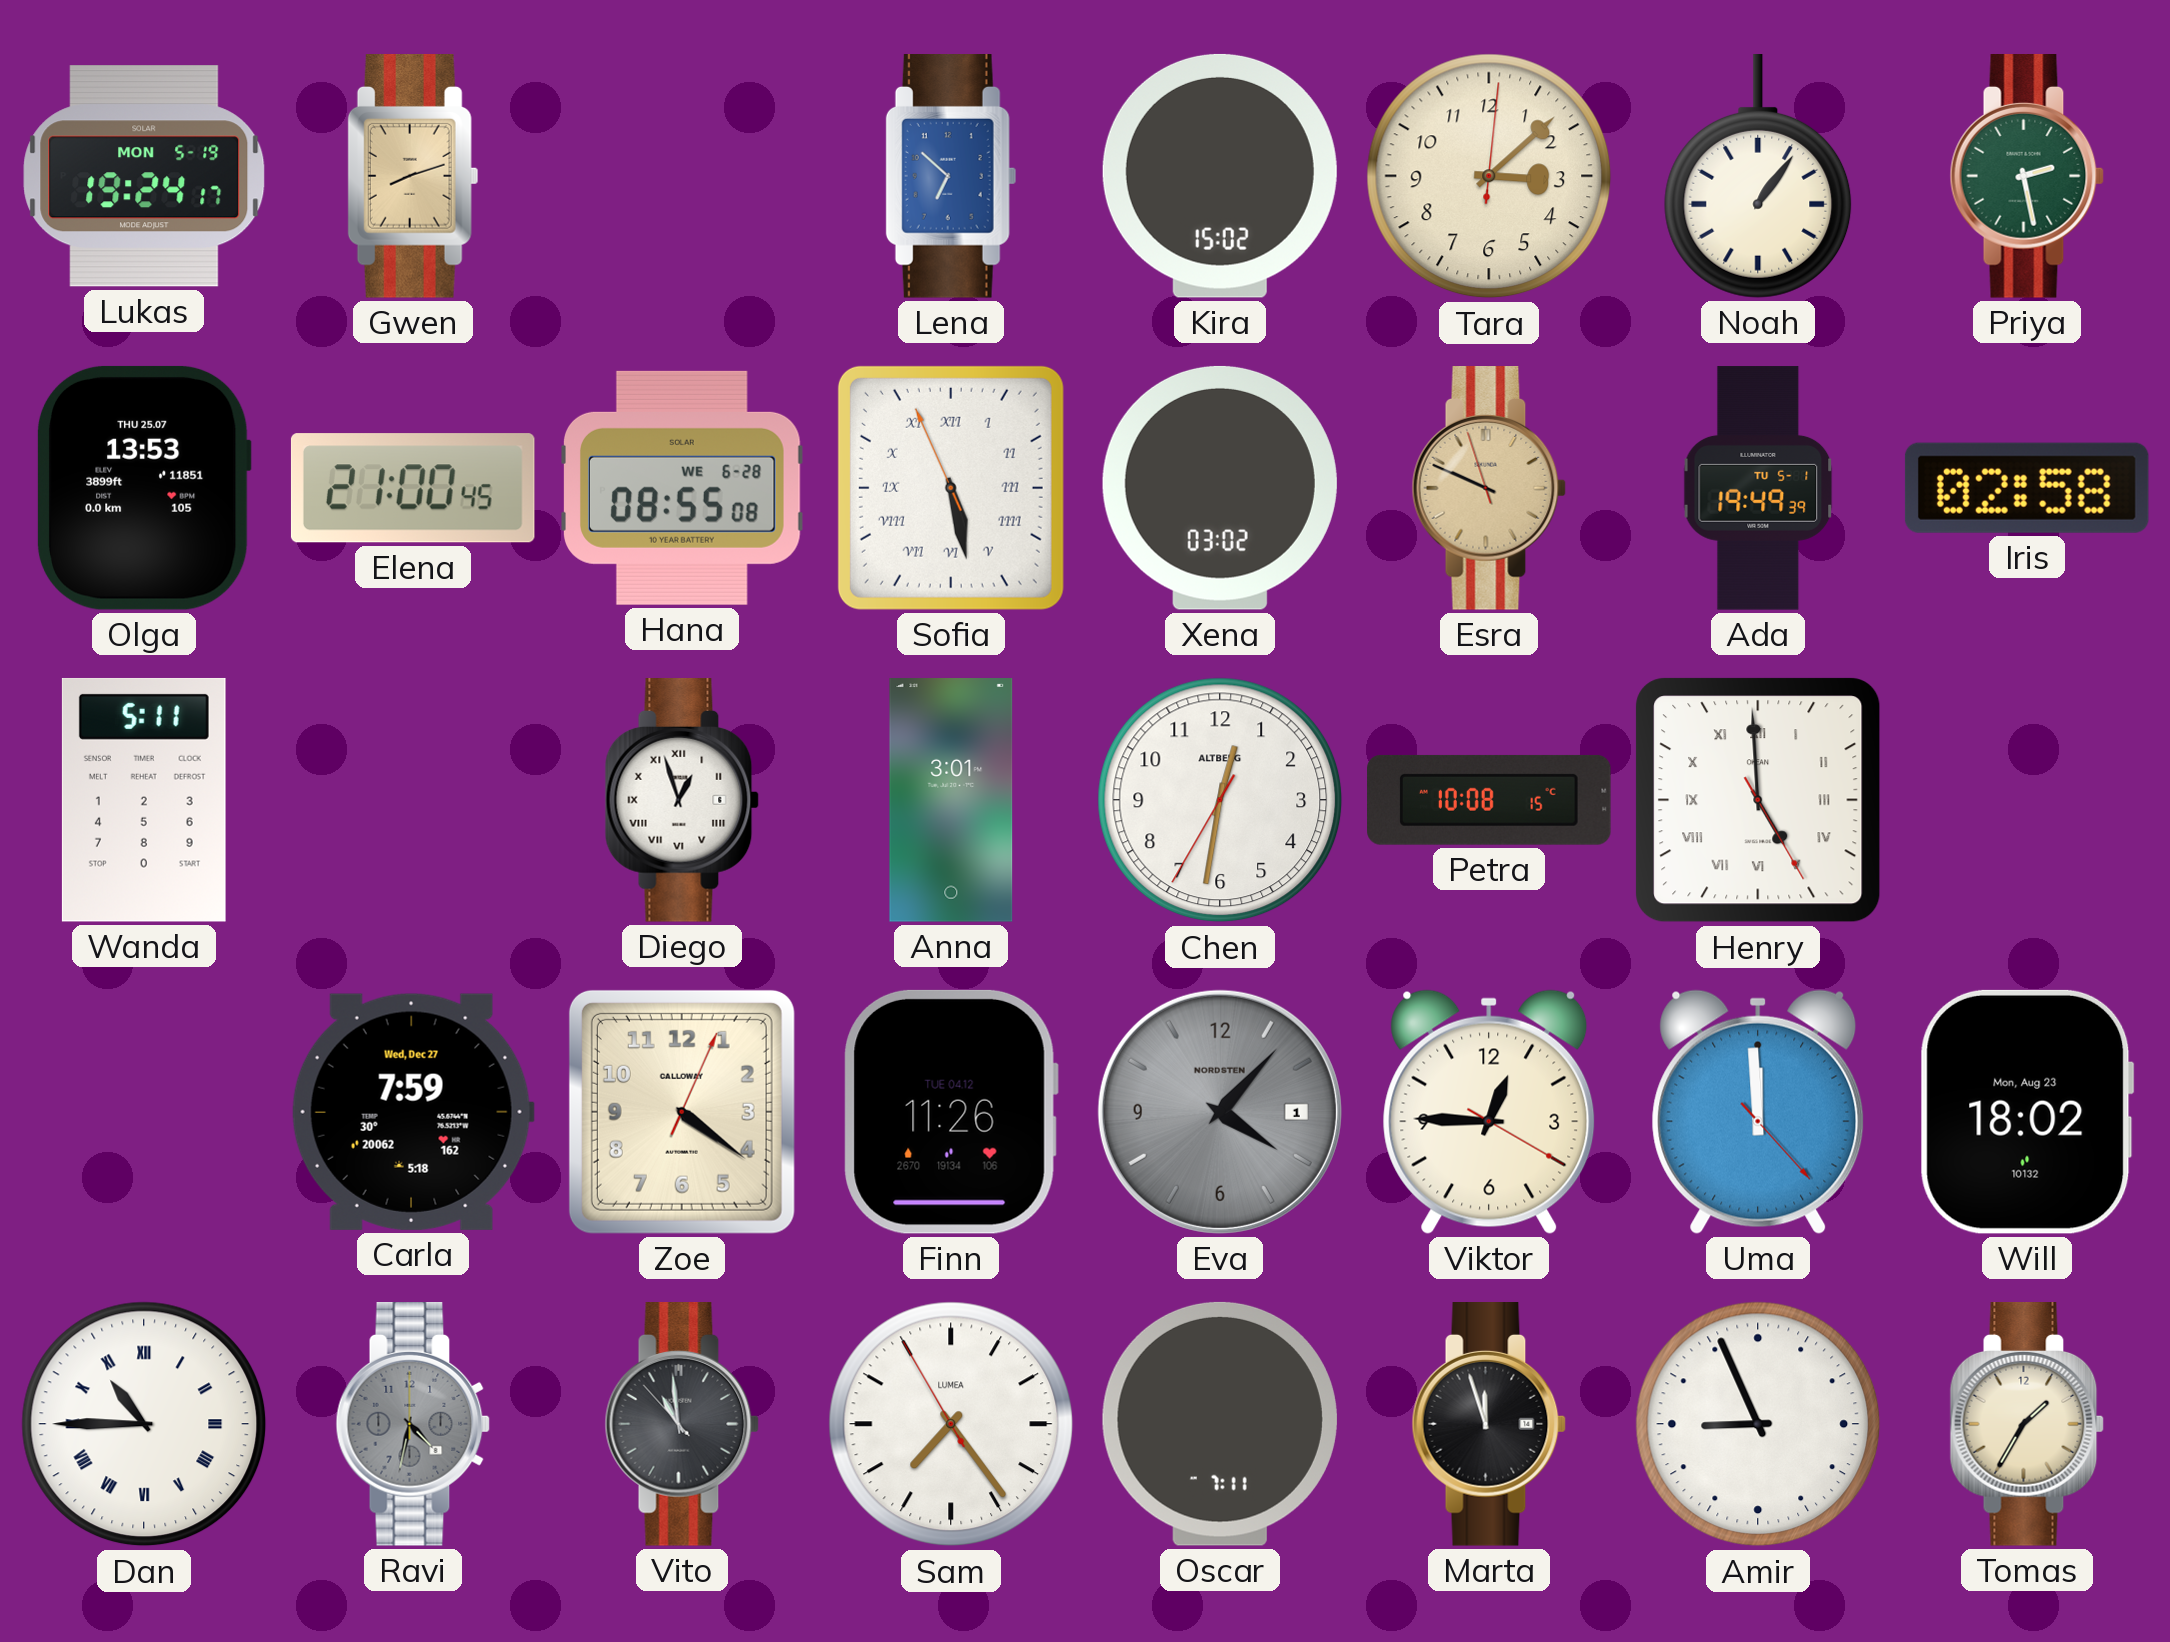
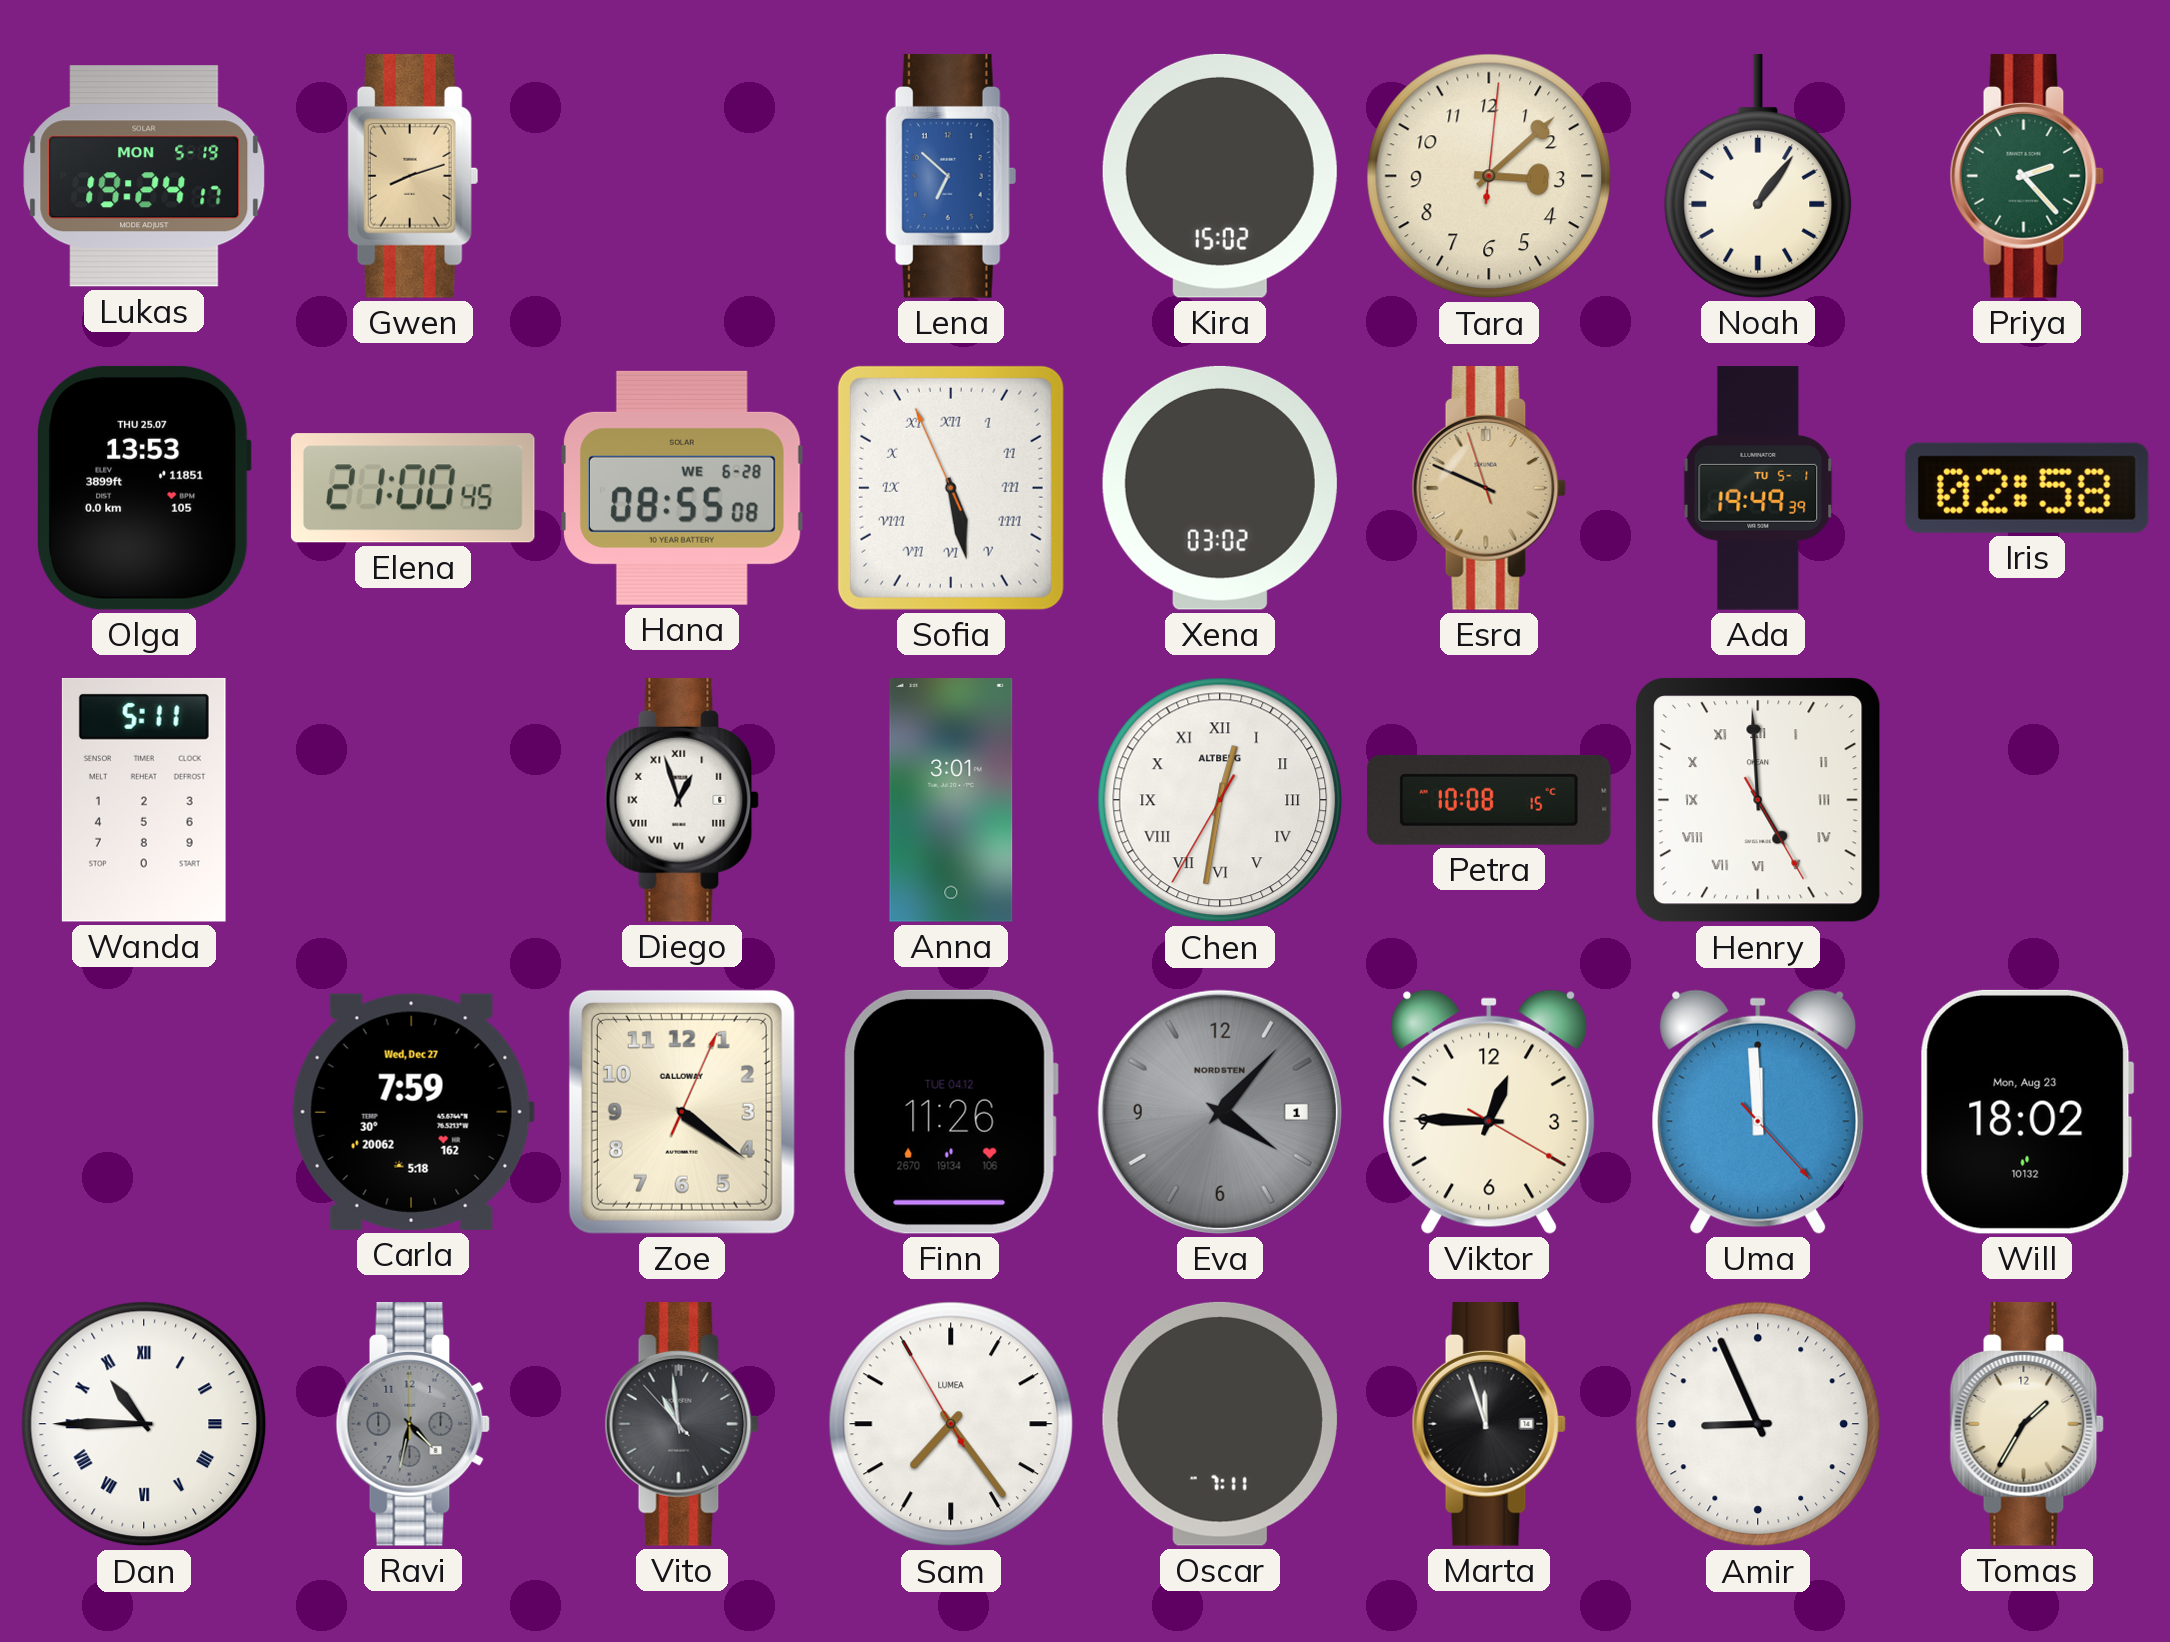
Priya: 2:28 -> 2:23 (2027, 177)
Chen numerals: Arabic -> Roman (1220, 800)
